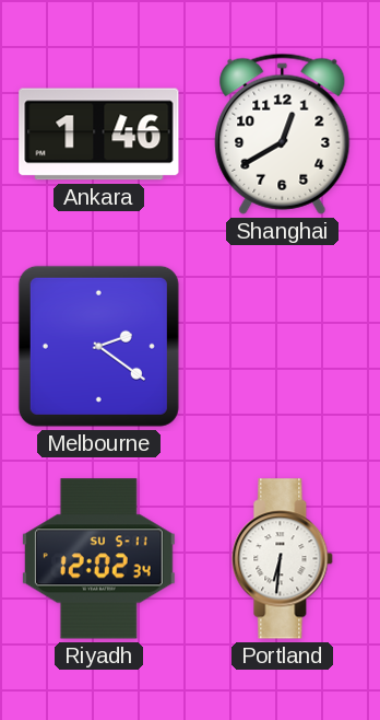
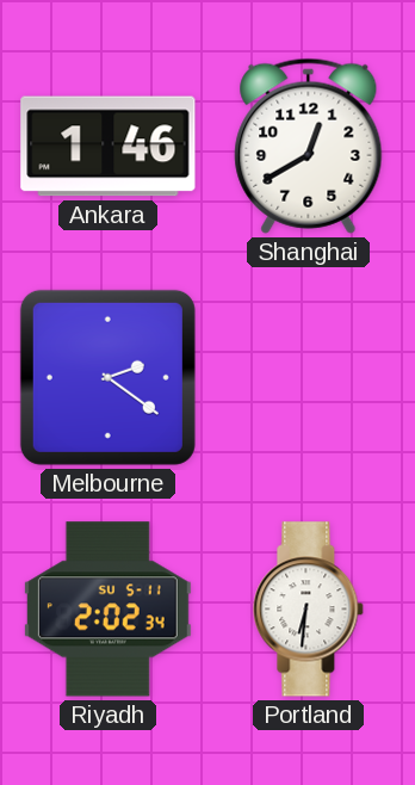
Riyadh: 12:02 -> 2:02 (107, 610)
